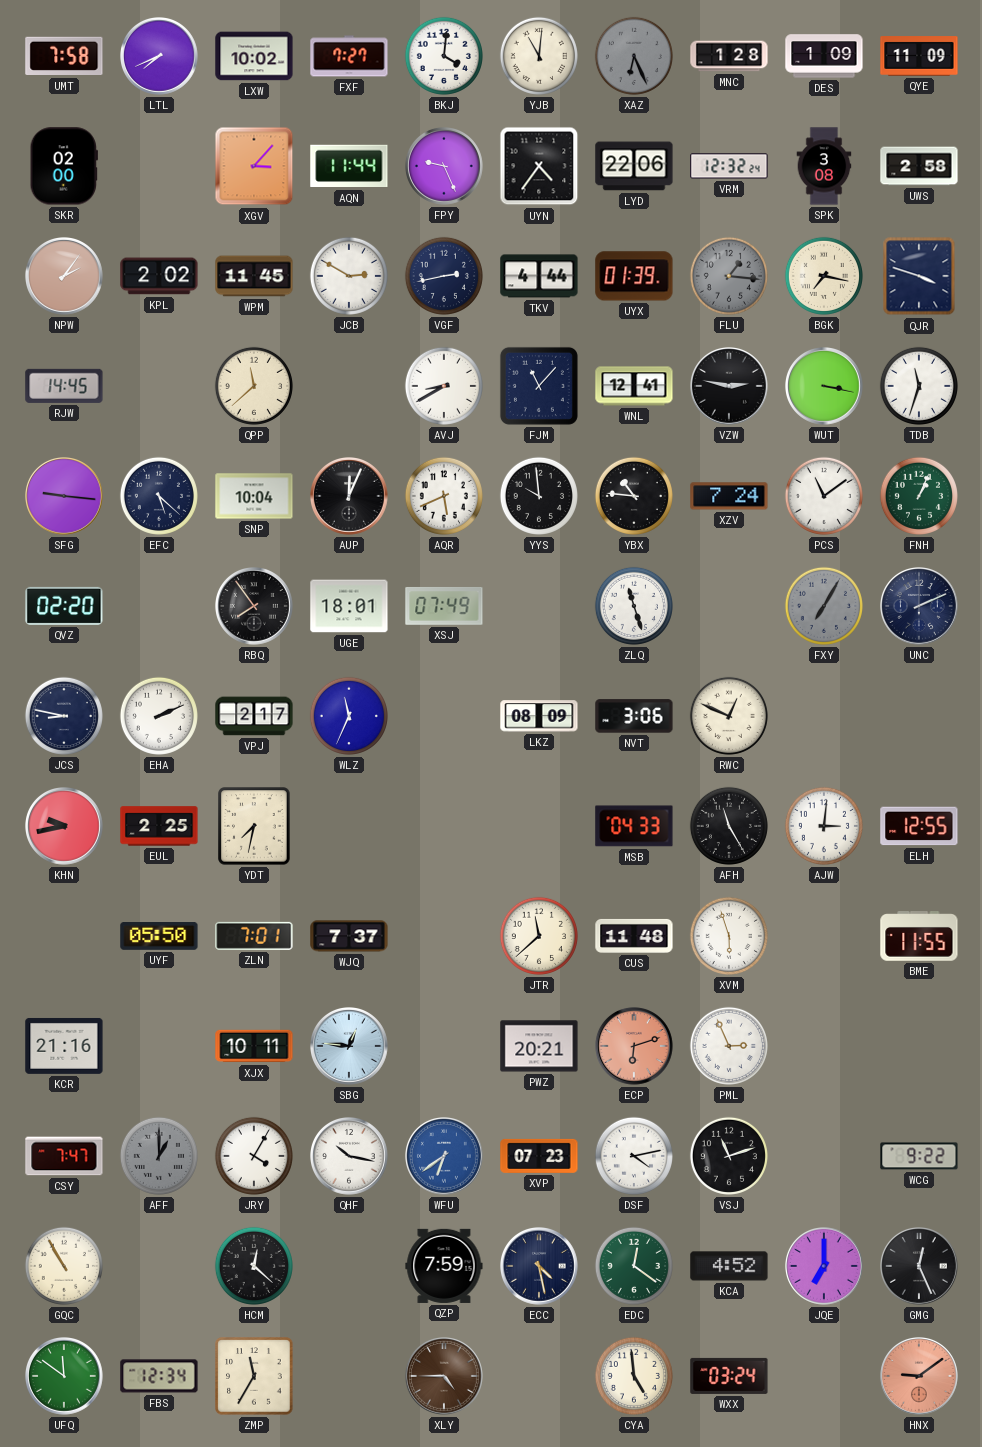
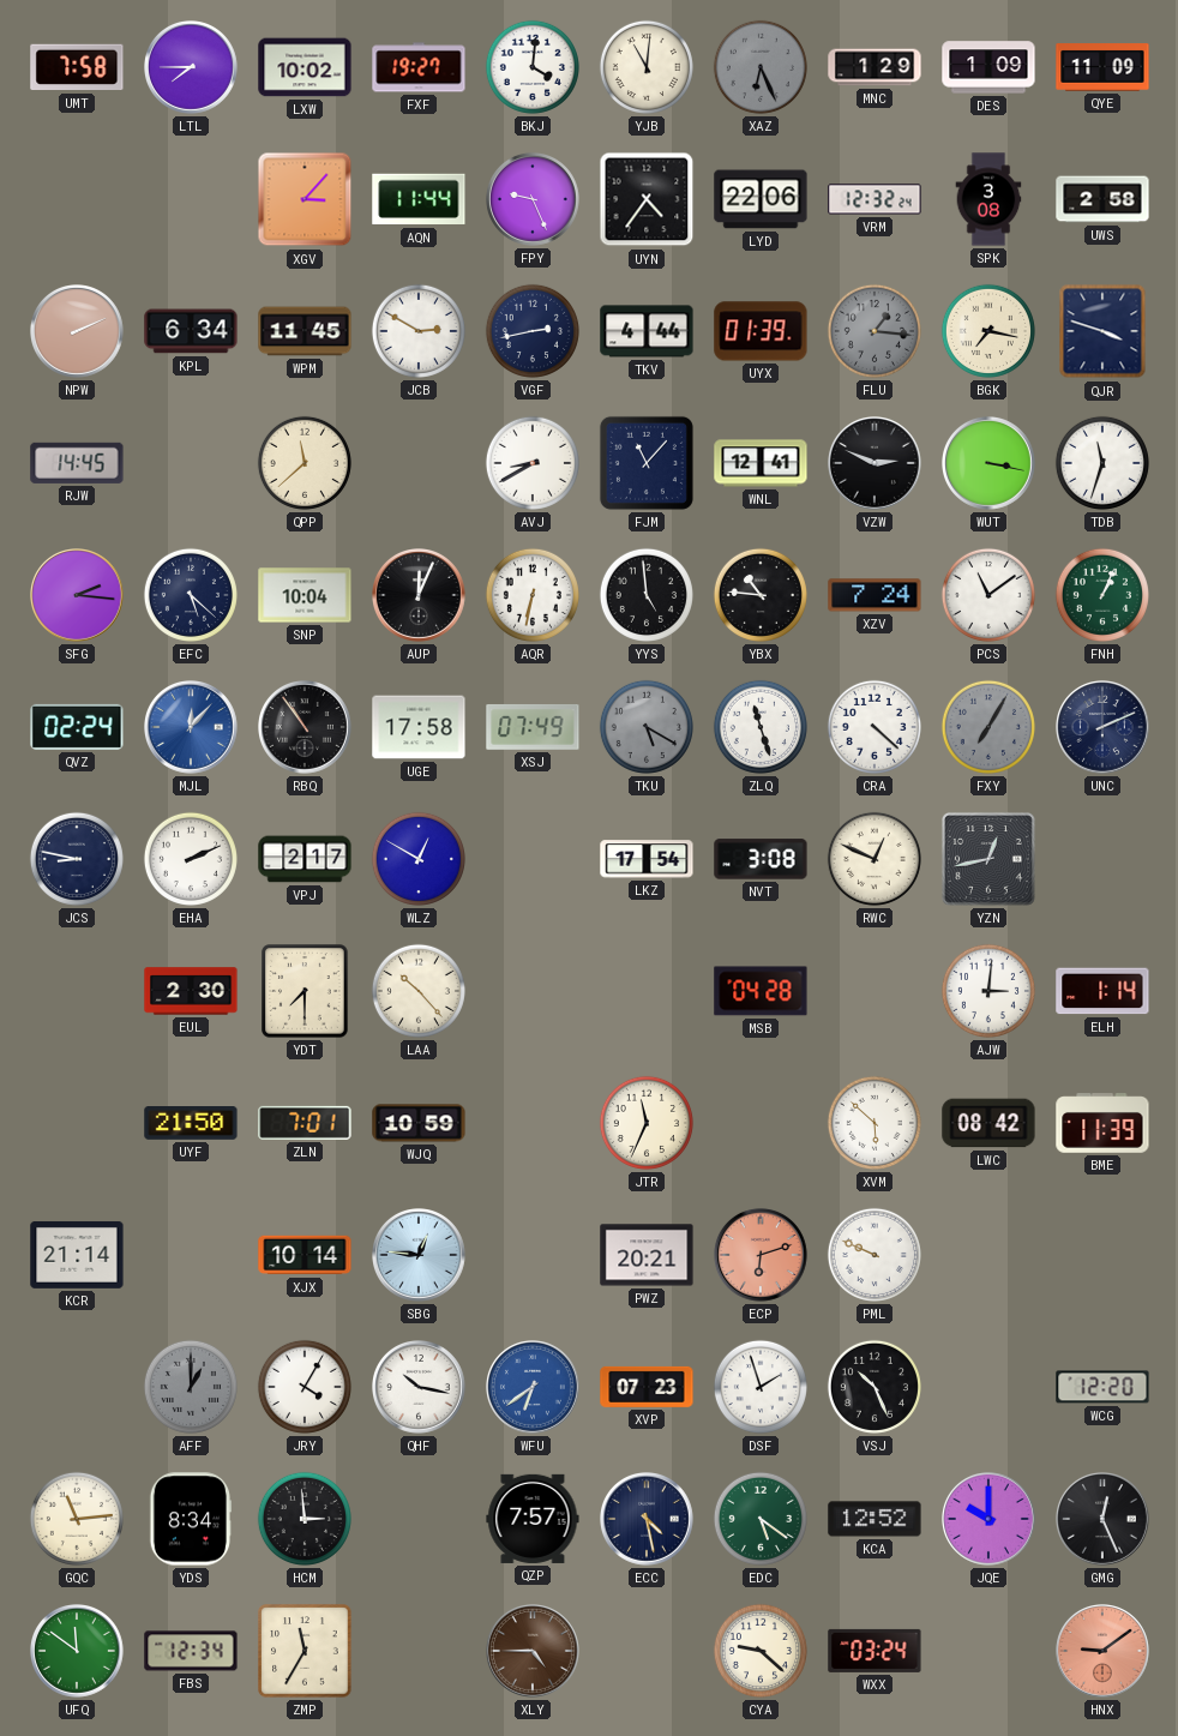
LTL: 7:41 -> 7:45 (192, 68)
FXF: 7:27 -> 19:27 (419, 67)
MNC: 1:28 -> 1:29 (875, 67)
SKR: 02:00 -> none (64, 166)
NPW: 2:06 -> 2:11 (78, 332)
KPL: 2:02 -> 6:34 (191, 331)
VZW: 2:47 -> 2:49 (876, 464)
SFG: 9:16 -> 2:16 (78, 596)
AQR: 5:41 -> 6:32 (533, 595)
YYS: 9:59 -> 4:59 (647, 595)
QVZ: 02:20 -> 02:24 (77, 727)
MJL: none -> 12:07 (192, 728)
RBQ: 7:54 -> 10:54 (306, 728)
UGE: 18:01 -> 17:58 (419, 727)
TKU: none -> 5:20 (647, 727)
CRA: none -> 4:22 (875, 727)
WLZ: 11:34 -> 12:50 (419, 859)
LKZ: 08:09 -> 17:54 (647, 859)
NVT: 3:06 -> 3:08 (761, 859)
YZN: none -> 12:43 (988, 859)
KHN: 9:43 -> none (65, 827)
EUL: 2:25 -> 2:30 (191, 991)
YDT: 7:32 -> 7:30 (305, 991)
LAA: none -> 10:23 (419, 991)
MSB: 04:33 -> 04:28 (761, 991)
AFH: 11:25 -> none (729, 826)
ELH: 12:55 -> 1:14 (1102, 991)
UYF: 05:50 -> 21:50 (191, 1124)
WJQ: 7:37 -> 10:59 (419, 1123)
JTR: 11:38 -> 11:34 (647, 1123)
CUS: 11:48 -> none (634, 936)
XVM: 5:57 -> 5:52 (875, 1123)
LWC: none -> 08:42 (988, 1123)
BME: 11:55 -> 11:39 (1102, 1123)
KCR: 21:16 -> 21:14 (77, 1255)
XJX: 10:11 -> 10:14 (305, 1255)
PML: 2:56 -> 9:49 (875, 1255)
CSY: 7:47 -> none (64, 1156)
DSF: 4:13 -> 1:57 (761, 1387)
VSJ: 11:12 -> 10:26 (875, 1387)
WCG: 9:22 -> 12:20 (1102, 1387)
GQC: 10:55 -> 11:14 (77, 1519)
YDS: none -> 8:34 (190, 1519)
HCM: 12:22 -> 2:59 (305, 1519)
QZP: 7:59 -> 7:57 (533, 1519)
EDC: 12:21 -> 5:21 (761, 1519)
KCA: 4:52 -> 12:52 (875, 1519)
JQE: 7:00 -> 10:00 (990, 1520)
CYA: 4:59 -> 9:22 (761, 1651)
